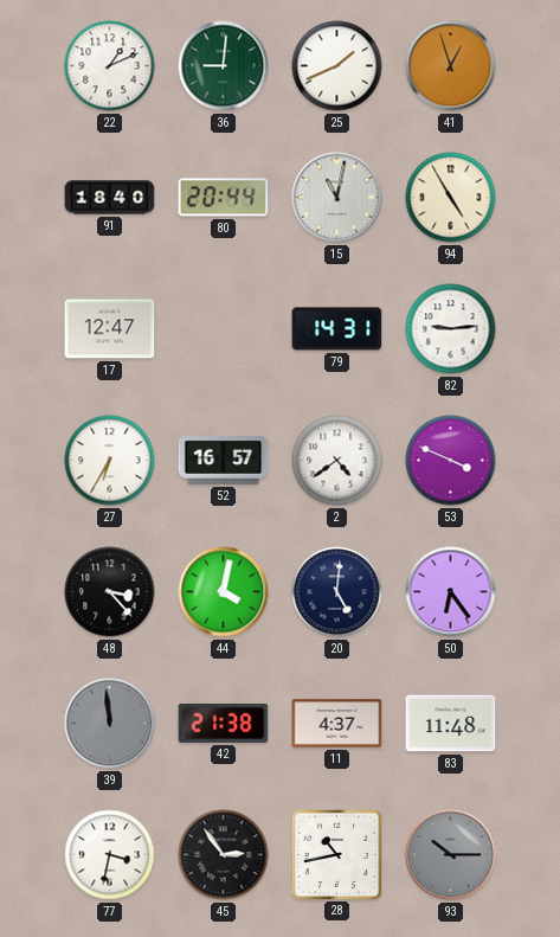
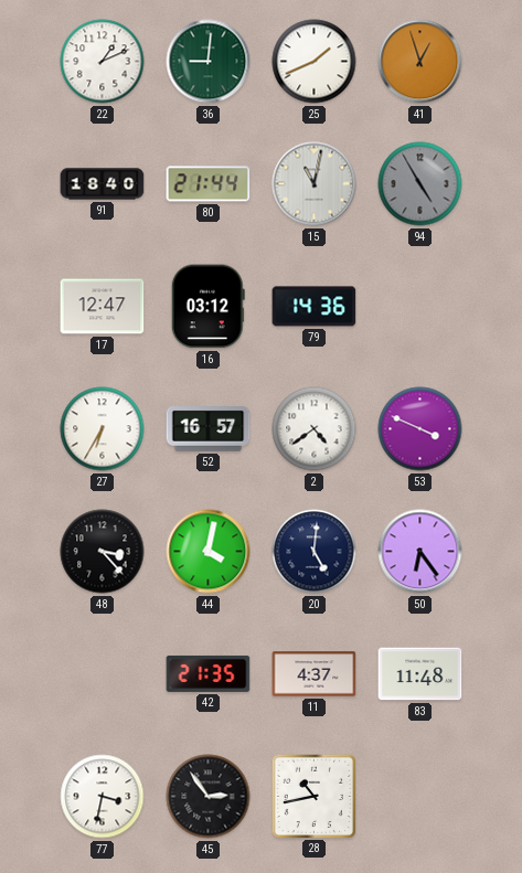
80: 20:44 -> 21:44 (209, 184)
94 dial: cream -> grey (420, 184)
16: none -> 03:12 (207, 307)
79: 14:31 -> 14:36 (315, 307)
82: 9:14 -> none (451, 329)
39: 11:59 -> none (110, 724)
42: 21:38 -> 21:35 (209, 673)
93: 10:15 -> none (451, 855)
